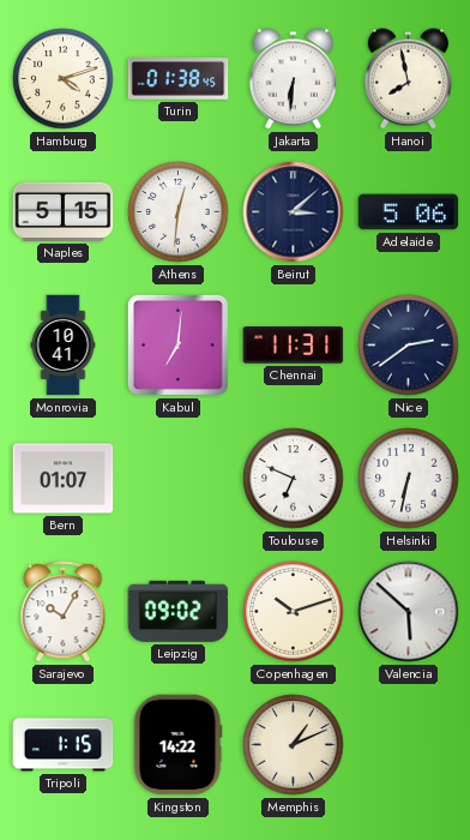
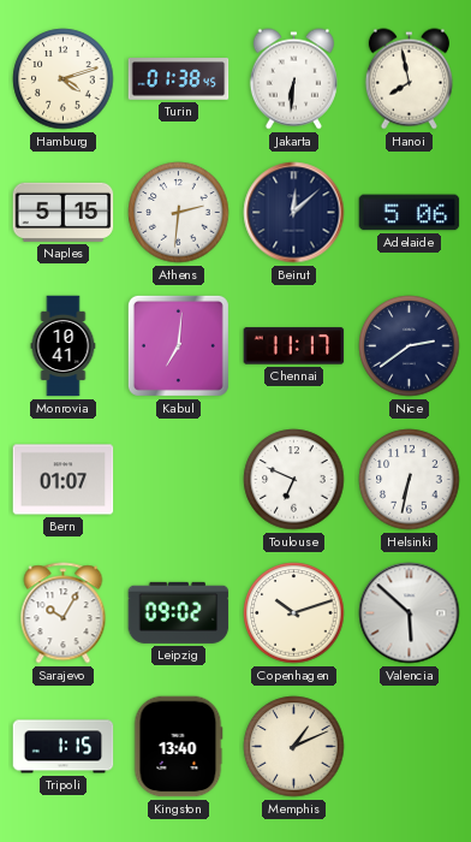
Athens: 12:31 -> 2:31 (179, 213)
Beirut: 3:08 -> 12:08 (294, 213)
Chennai: 11:31 -> 11:17 (294, 346)
Kingston: 14:22 -> 13:40 (178, 747)
